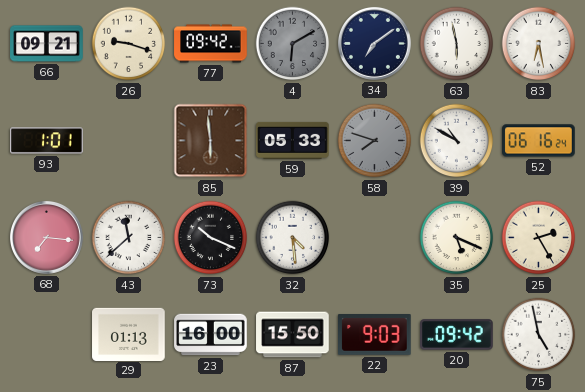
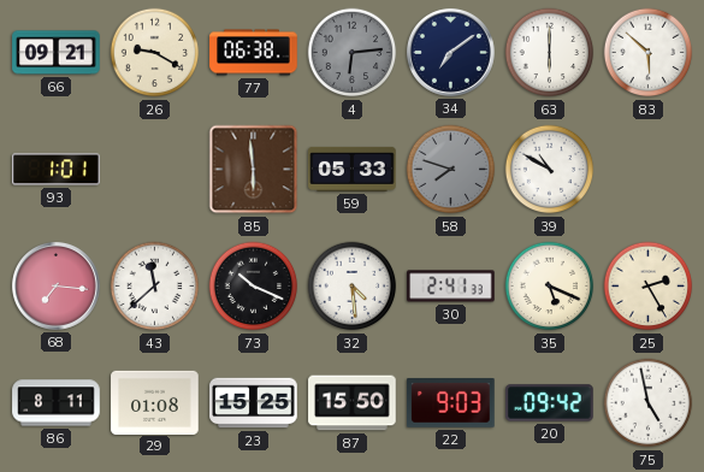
26: 9:18 -> 9:20 (155, 53)
77: 09:42 -> 06:38 (254, 53)
4: 6:10 -> 6:14 (353, 53)
63: 5:58 -> 6:00 (550, 53)
83: 6:28 -> 5:52 (649, 53)
52: 06:16 -> none (539, 141)
30: none -> 2:41 (451, 287)
86: none -> 8:11 (57, 403)
29: 01:13 -> 01:08 (155, 402)
23: 16:00 -> 15:25 (254, 403)
